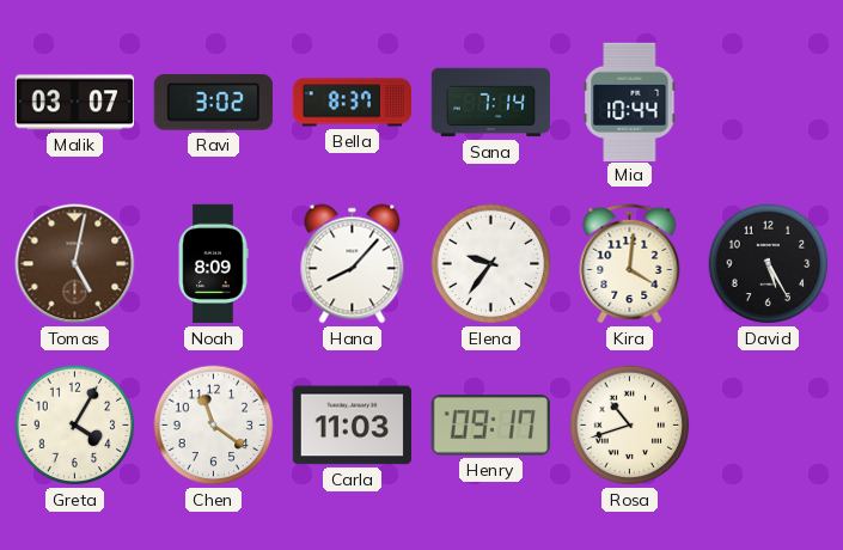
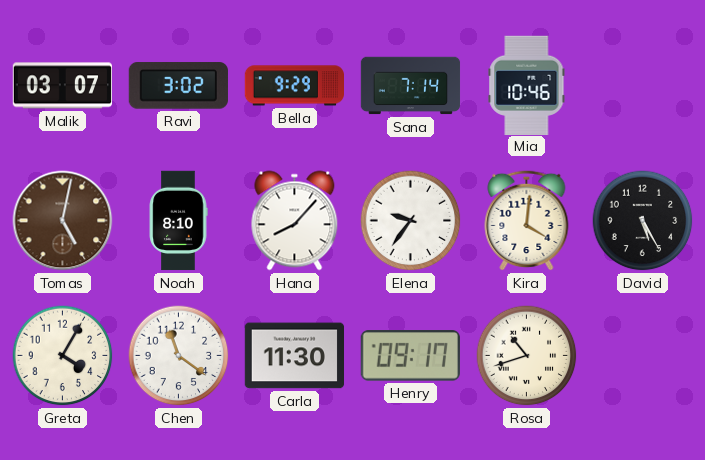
Bella: 8:37 -> 9:29 (294, 86)
Mia: 10:44 -> 10:46 (527, 85)
Noah: 8:09 -> 8:10 (178, 221)
Carla: 11:03 -> 11:30 (294, 356)
